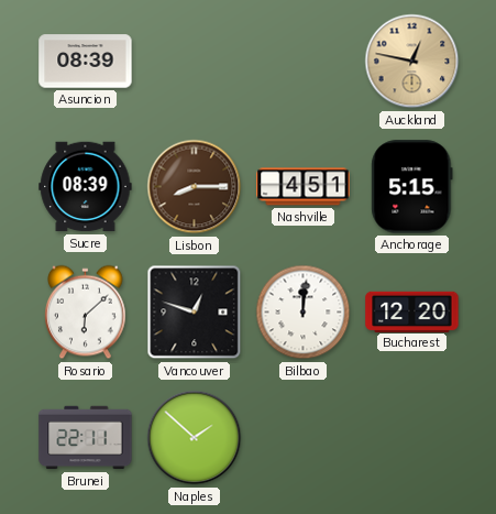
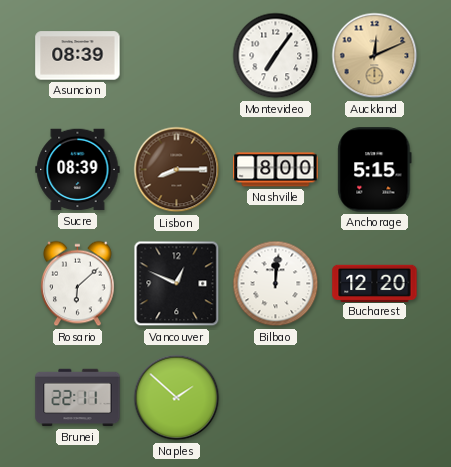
Montevideo: none -> 7:06 (276, 56)
Auckland: 12:47 -> 12:11 (375, 56)
Nashville: 4:51 -> 8:00 (276, 170)
Vancouver: 12:48 -> 12:49 (177, 284)
